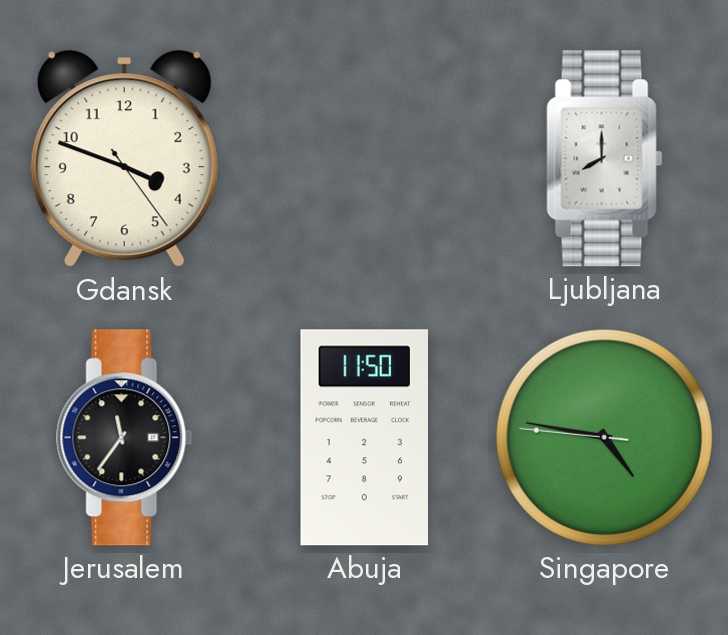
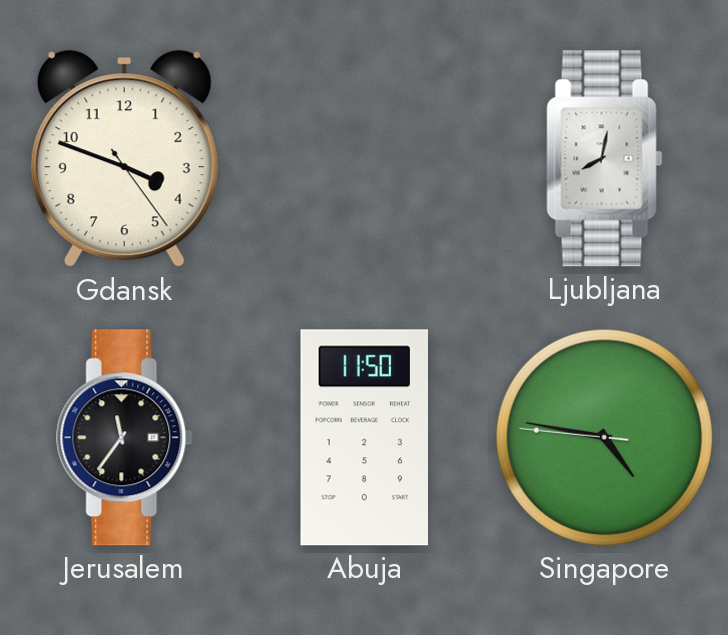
Ljubljana: 8:00 -> 8:02 (605, 159)
